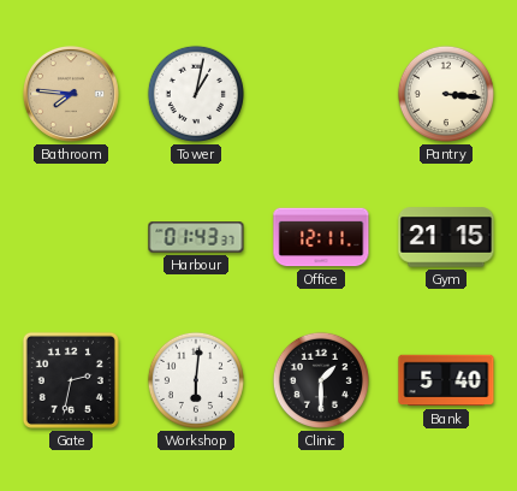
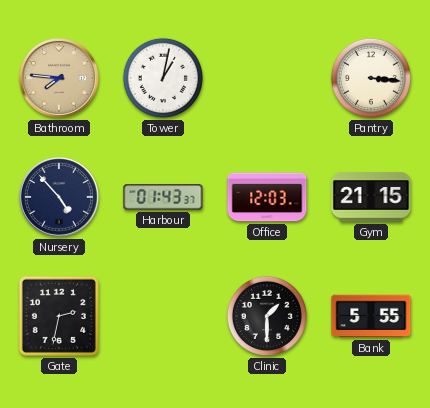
Nursery: none -> 4:53 (59, 197)
Office: 12:11 -> 12:03 (267, 197)
Workshop: 6:01 -> none (196, 380)
Bank: 5:40 -> 5:55 (371, 316)
